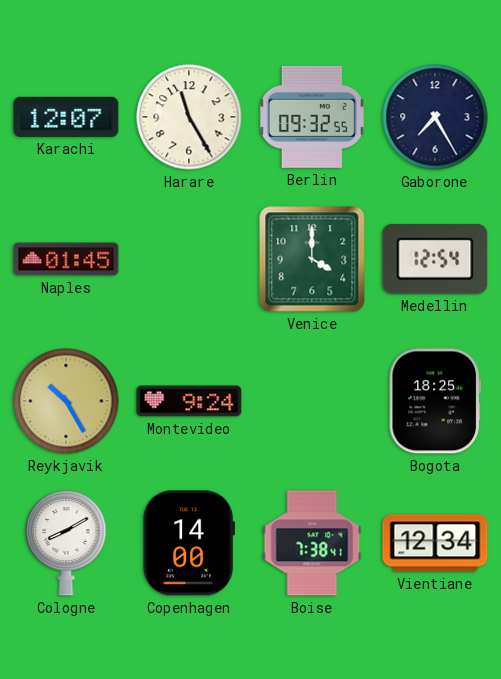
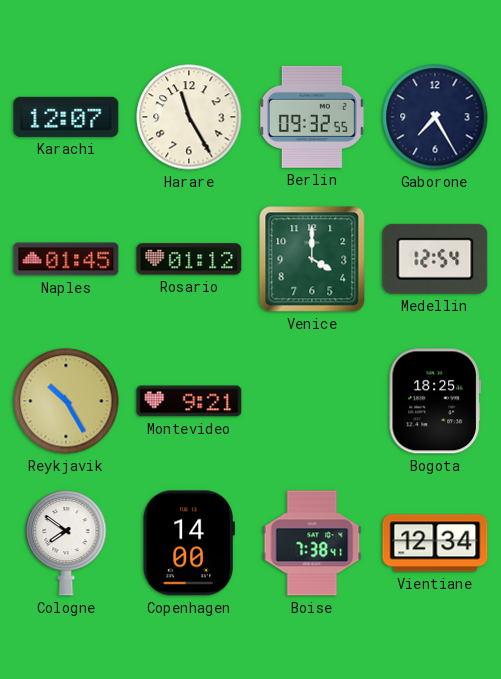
Rosario: none -> 01:12 (189, 259)
Montevideo: 9:24 -> 9:21 (189, 401)
Cologne: 8:10 -> 7:51 (66, 543)
